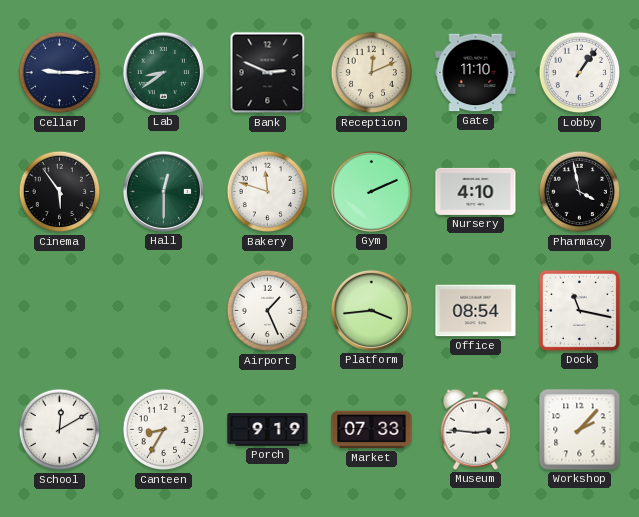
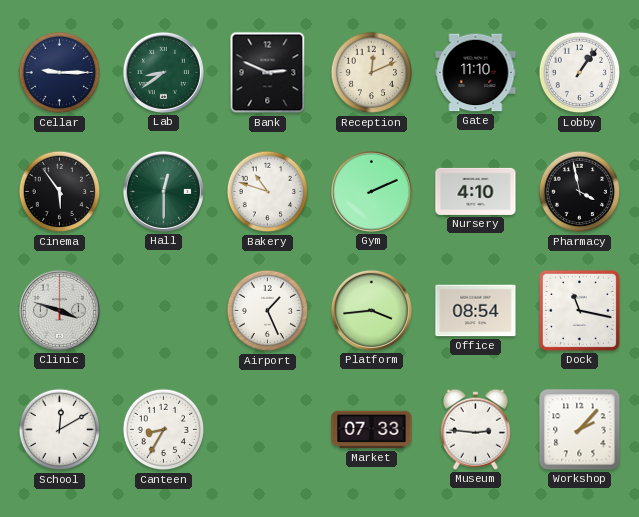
Bakery: 11:48 -> 10:48 (268, 192)
Clinic: none -> 3:48 (59, 310)
Porch: 9:19 -> none (268, 430)
